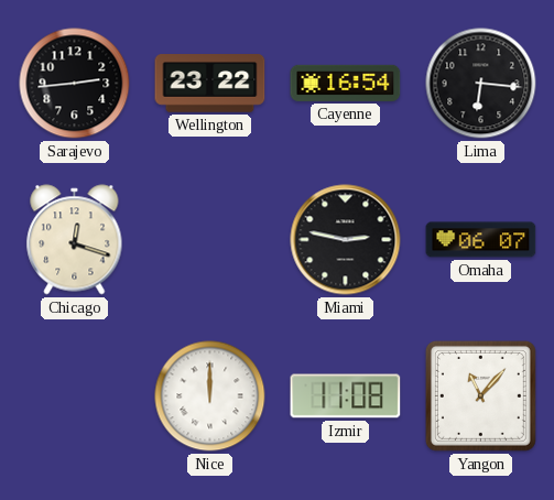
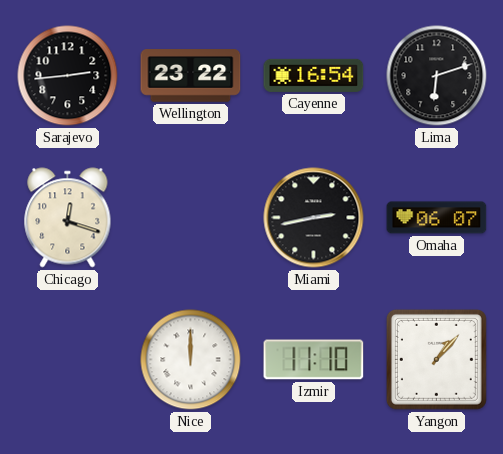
Lima: 6:16 -> 6:12 (437, 76)
Miami: 2:47 -> 2:43 (314, 218)
Izmir: 11:08 -> 11:10 (314, 360)
Yangon: 11:07 -> 1:07 (436, 359)
